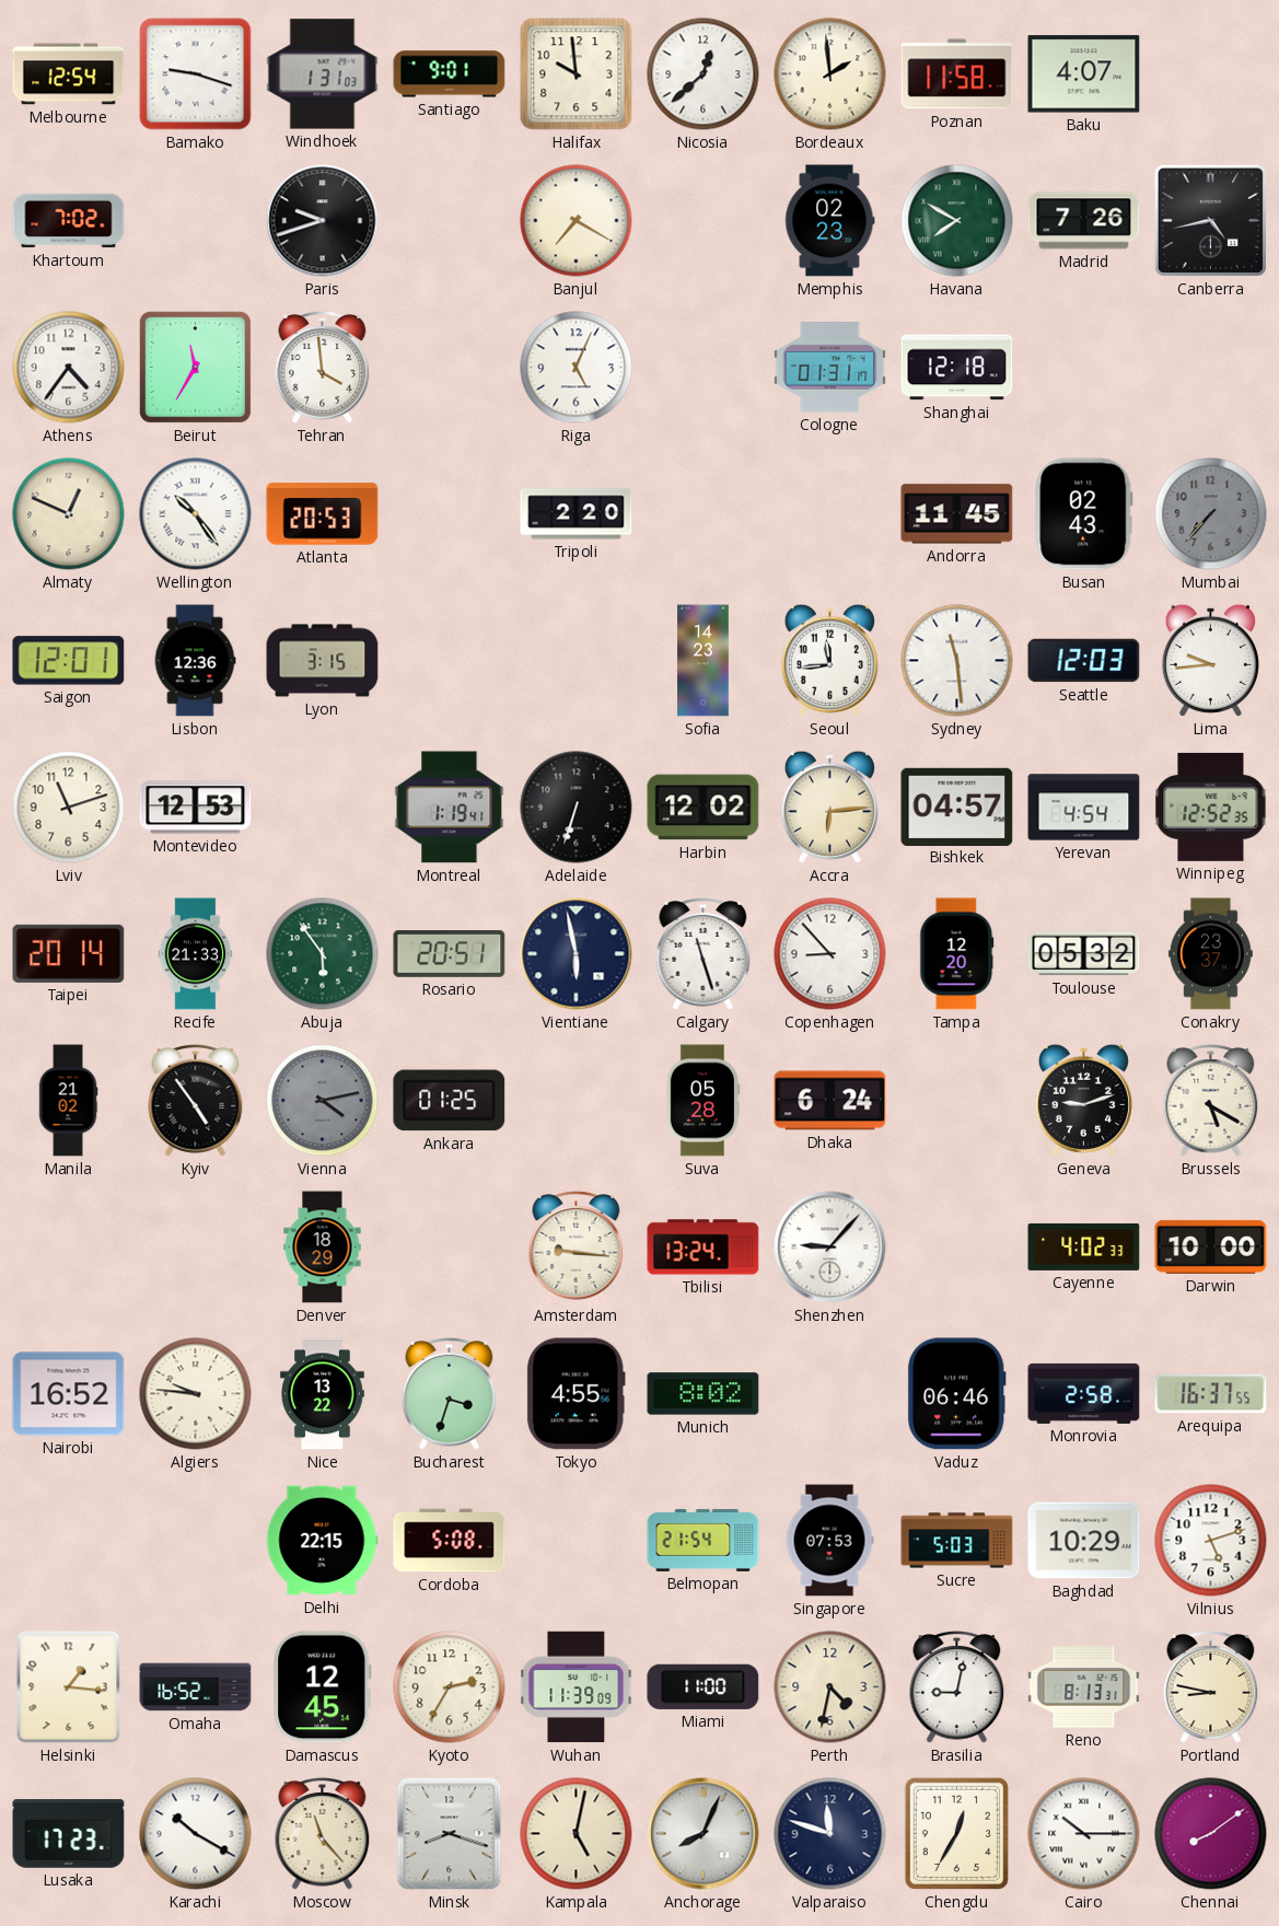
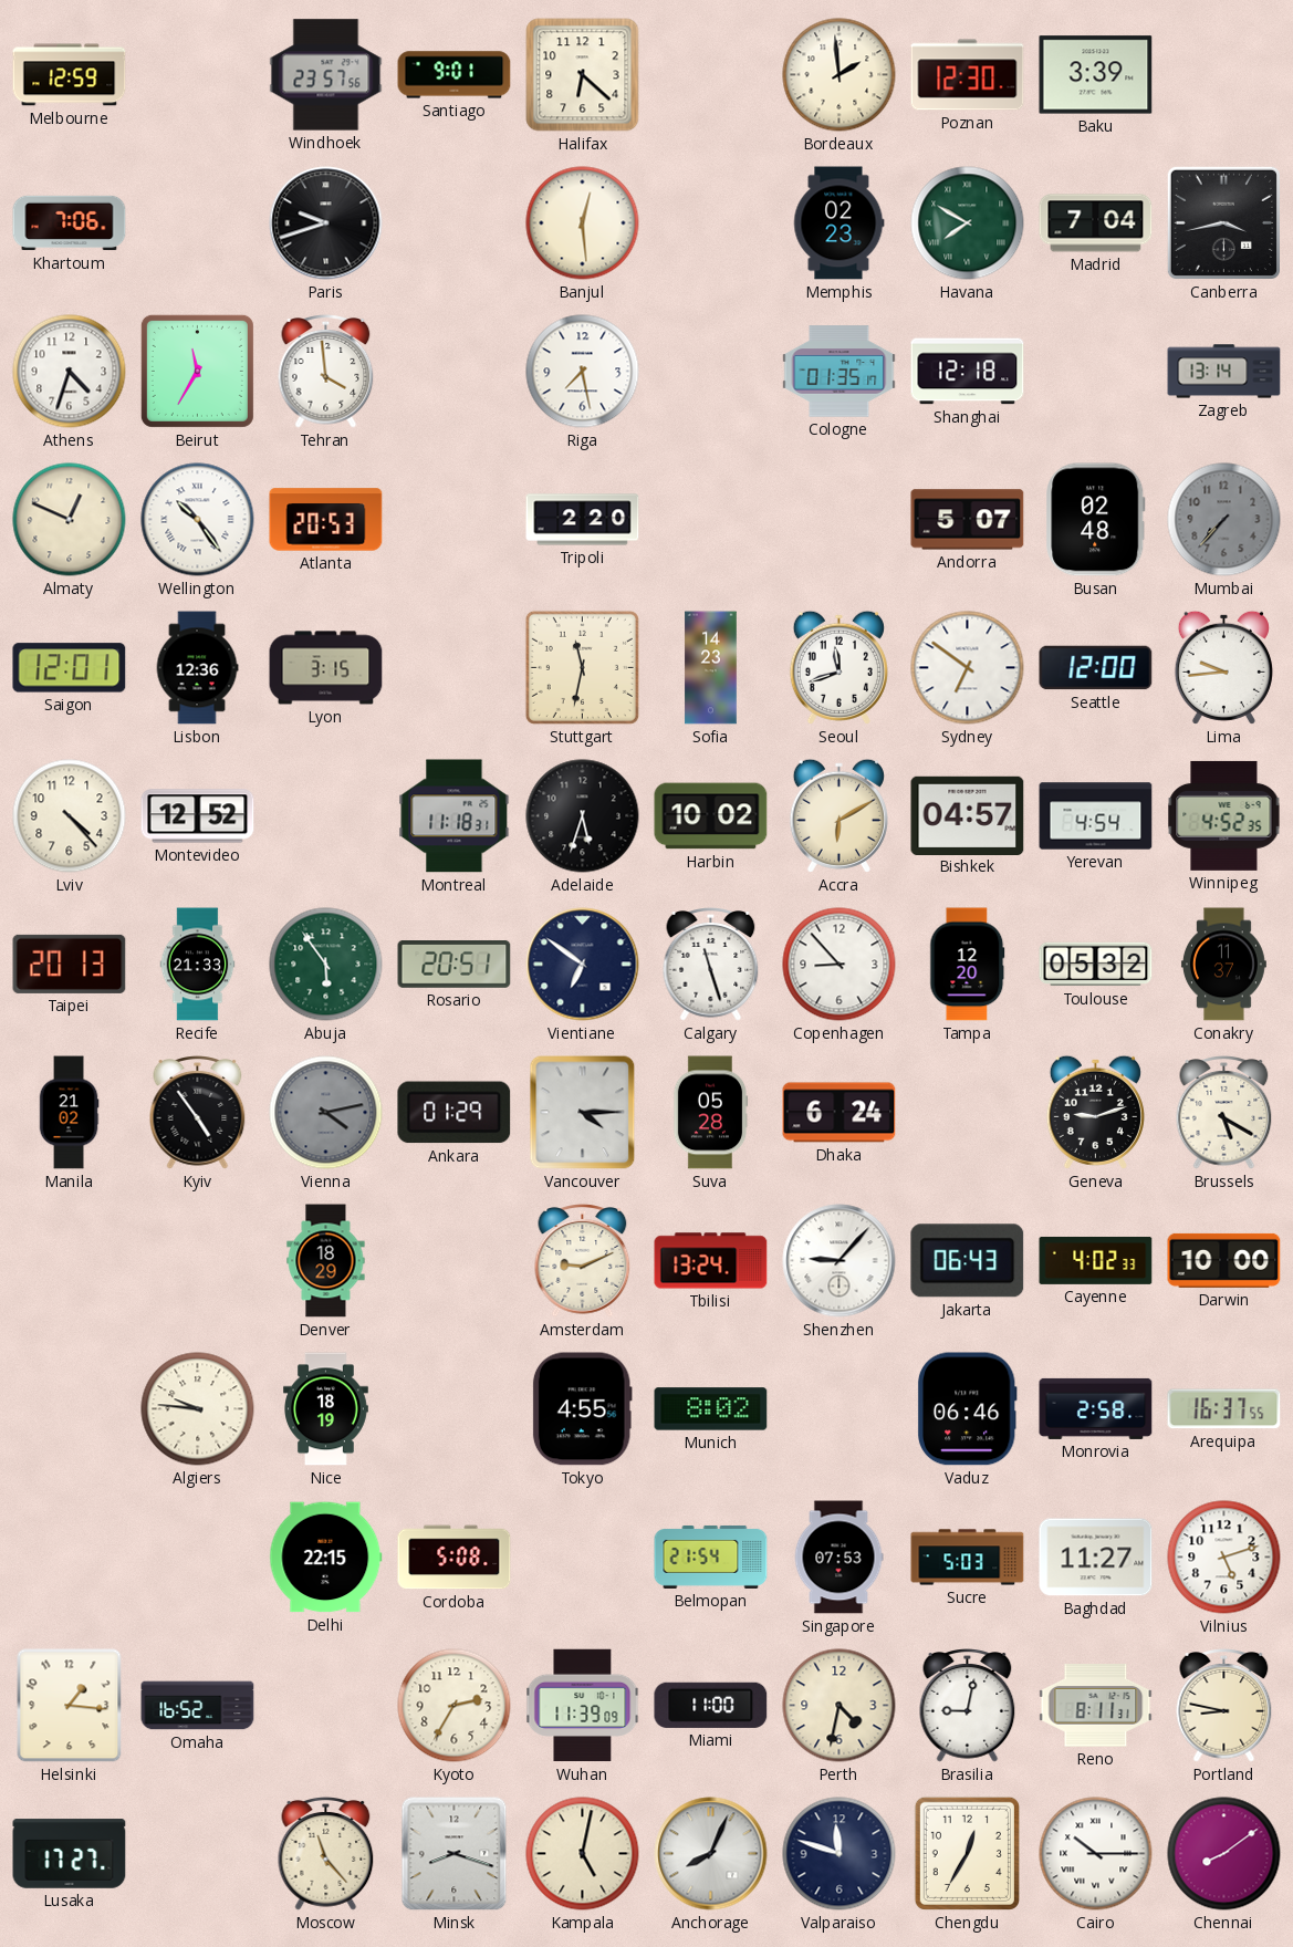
Melbourne: 12:54 -> 12:59 (70, 75)
Bamako: 9:18 -> none (196, 74)
Windhoek: 1:31 -> 23:57 (326, 75)
Halifax: 9:59 -> 6:22 (583, 75)
Nicosia: 12:38 -> none (704, 74)
Poznan: 11:58 -> 12:30 (968, 75)
Baku: 4:07 -> 3:39 (1096, 75)
Khartoum: 7:02 -> 7:06 (70, 223)
Banjul: 7:20 -> 12:29 (583, 223)
Madrid: 7:26 -> 7:04 (1096, 223)
Canberra: 4:43 -> 3:43 (1223, 222)
Athens: 4:36 -> 4:33 (70, 372)
Riga: 5:04 -> 7:28 (583, 372)
Cologne: 01:31 -> 01:35 (840, 372)
Zagreb: none -> 13:14 (1224, 372)
Andorra: 11:45 -> 5:07 (968, 520)
Busan: 02:43 -> 02:48 (1096, 520)
Stuttgart: none -> 11:32 (582, 667)
Seoul: 11:44 -> 11:42 (838, 667)
Sydney: 11:29 -> 6:51 (968, 668)
Seattle: 12:03 -> 12:00 (1096, 668)
Lviv: 11:12 -> 4:23 (70, 816)
Montevideo: 12:53 -> 12:52 (198, 816)
Montreal: 1:19 -> 11:18 (455, 816)
Adelaide: 6:33 -> 5:33 (583, 816)
Harbin: 12:02 -> 10:02 (711, 816)
Accra: 6:14 -> 6:10 (838, 815)
Winnipeg: 12:52 -> 4:52 (1224, 815)
Taipei: 20:14 -> 20:13 (70, 964)
Vientiane: 5:58 -> 6:51 (583, 965)
Conakry: 23:37 -> 11:37 (1223, 965)
Ankara: 01:25 -> 01:29 (455, 1113)
Vancouver: none -> 4:15 (583, 1113)
Amsterdam: 9:16 -> 9:11 (583, 1261)
Jakarta: none -> 06:43 (968, 1261)
Nairobi: 16:52 -> none (69, 1394)
Nice: 13:22 -> 18:19 (326, 1409)
Bucharest: 3:33 -> none (450, 1394)
Baghdad: 10:29 -> 11:27 (1096, 1558)
Damascus: 12:45 -> none (323, 1687)
Reno: 8:13 -> 8:11 (1096, 1706)
Lusaka: 17:23 -> 17:27 (70, 1854)
Karachi: 10:20 -> none (196, 1834)
